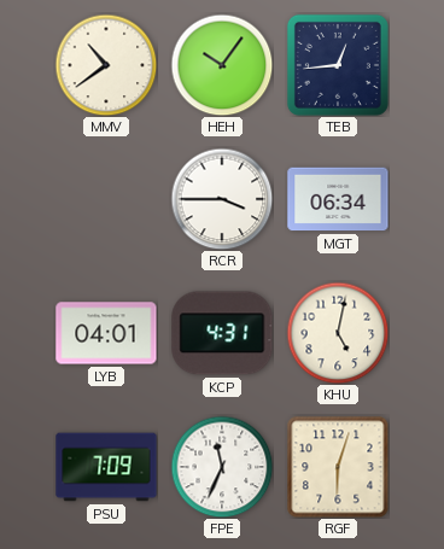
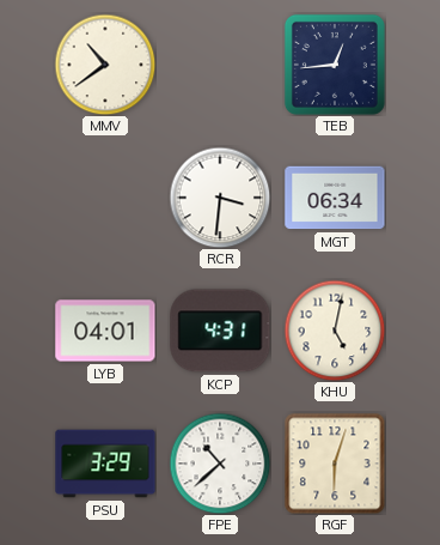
HEH: 10:06 -> none (222, 65)
RCR: 3:45 -> 3:31 (220, 198)
PSU: 7:09 -> 3:29 (105, 464)
FPE: 11:34 -> 10:38 (220, 464)
